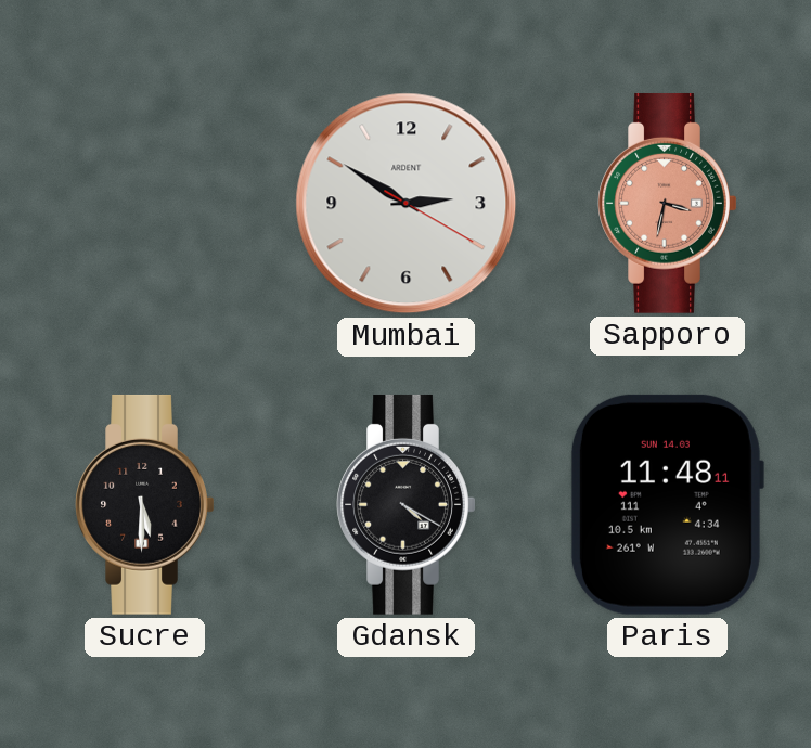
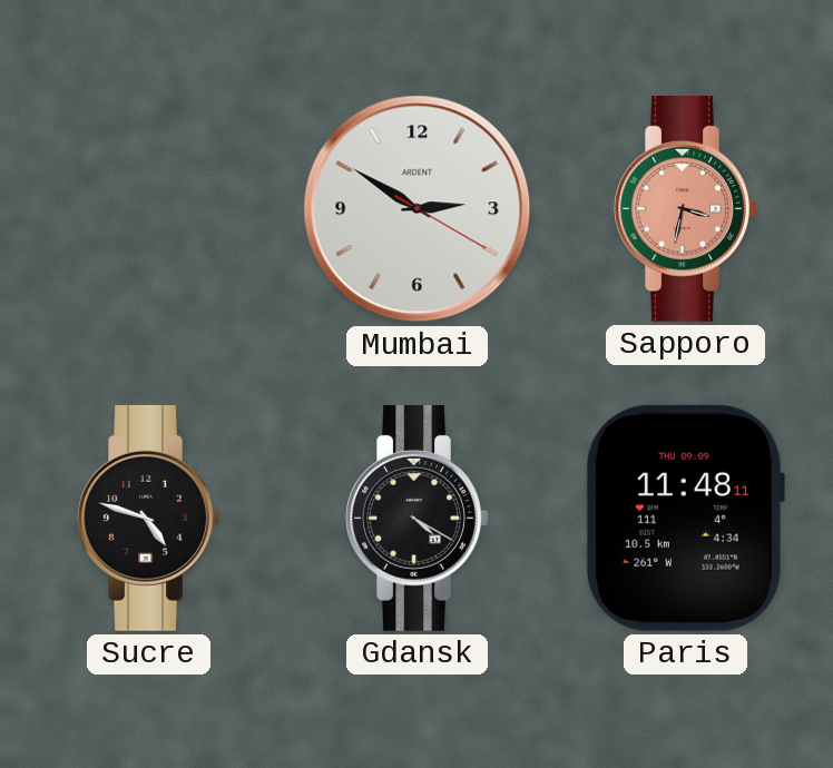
Sucre: 5:30 -> 4:48 (149, 518)
Paris date: SUN 14.03 -> THU 09.09 (685, 518)
